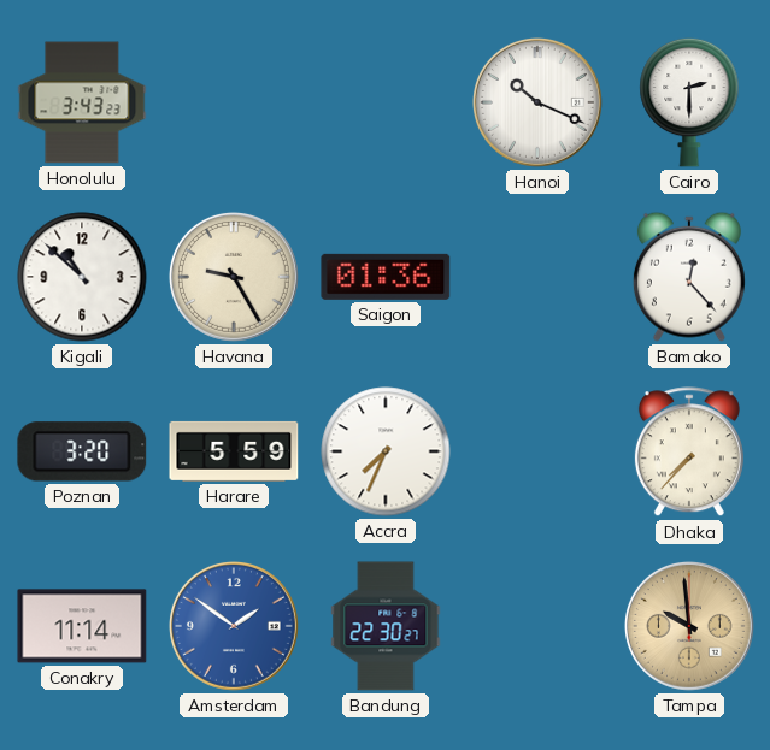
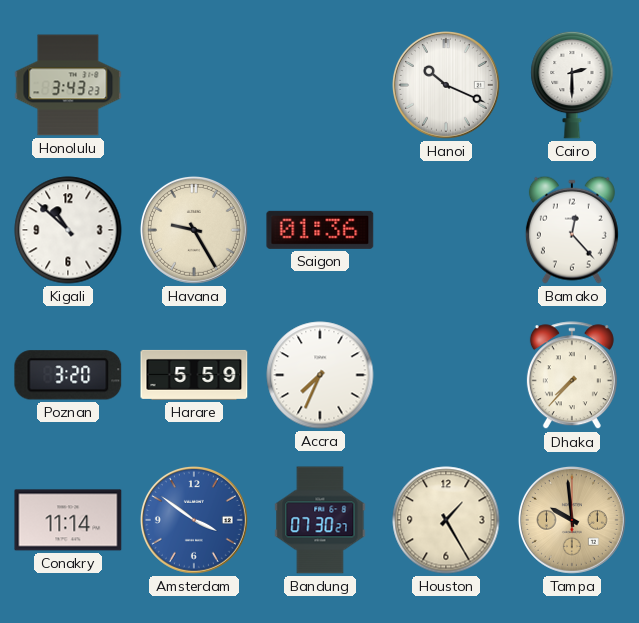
Amsterdam: 1:51 -> 3:51 (194, 520)
Bandung: 22:30 -> 07:30 (320, 520)
Houston: none -> 1:25 (446, 520)
